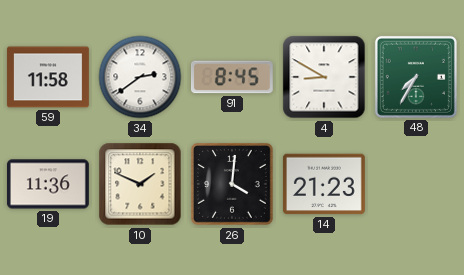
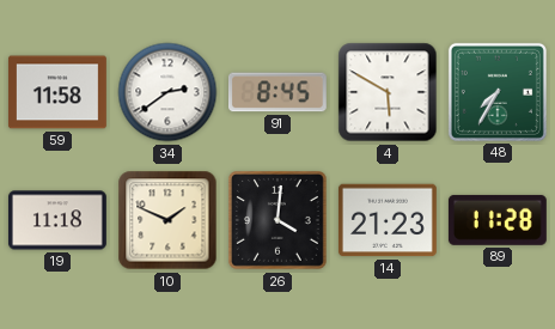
4: 8:50 -> 5:50 (388, 92)
19: 11:36 -> 11:18 (57, 220)
89: none -> 11:28 (498, 220)
